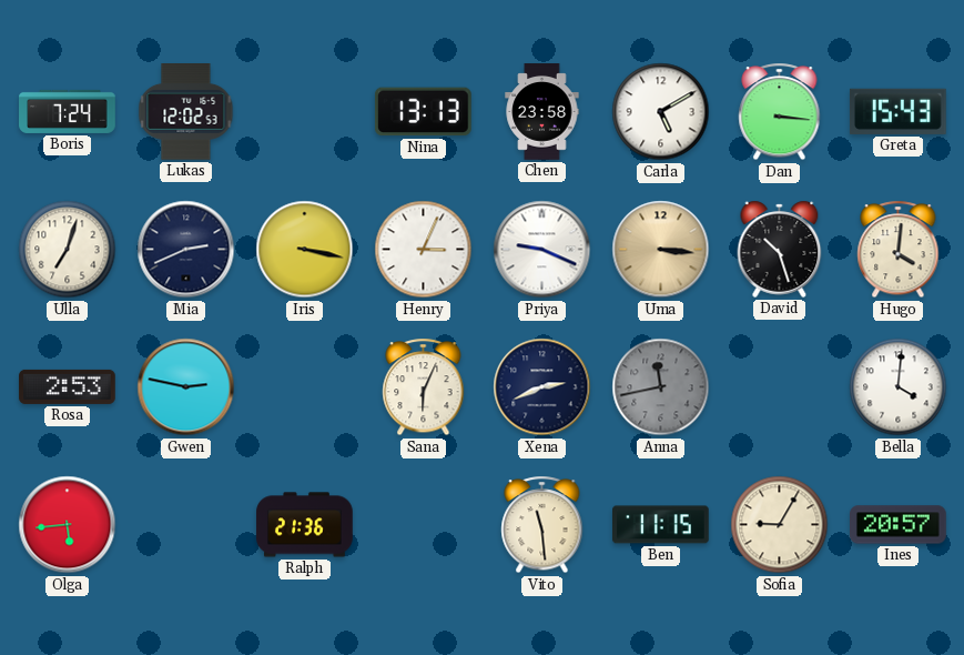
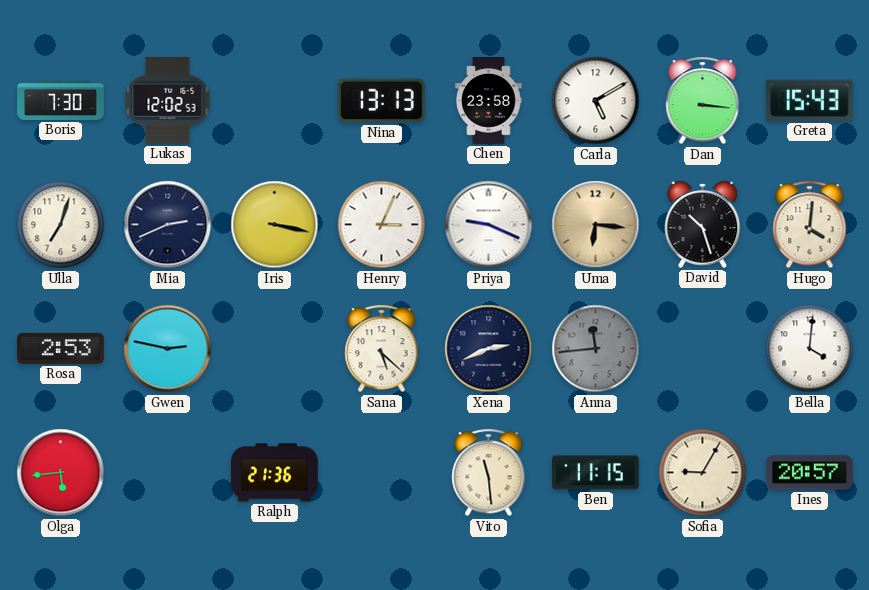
Boris: 7:24 -> 7:30 (61, 100)
Uma: 3:16 -> 6:16 (596, 225)
Sana: 6:04 -> 5:22 (382, 349)
Anna: 11:43 -> 11:44 (596, 349)
